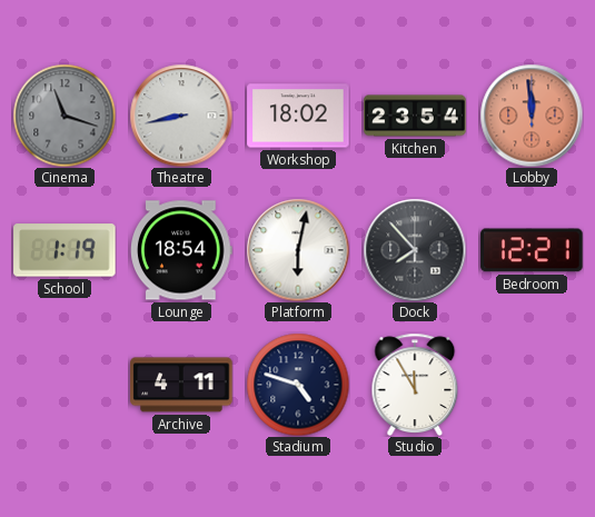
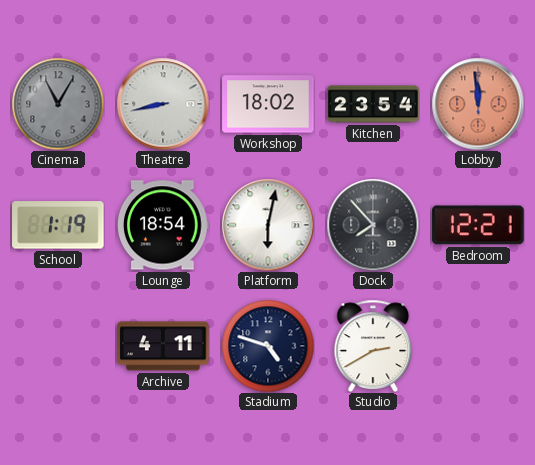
Cinema: 11:18 -> 11:05 (58, 104)
Studio: 11:55 -> 2:40 (373, 346)
